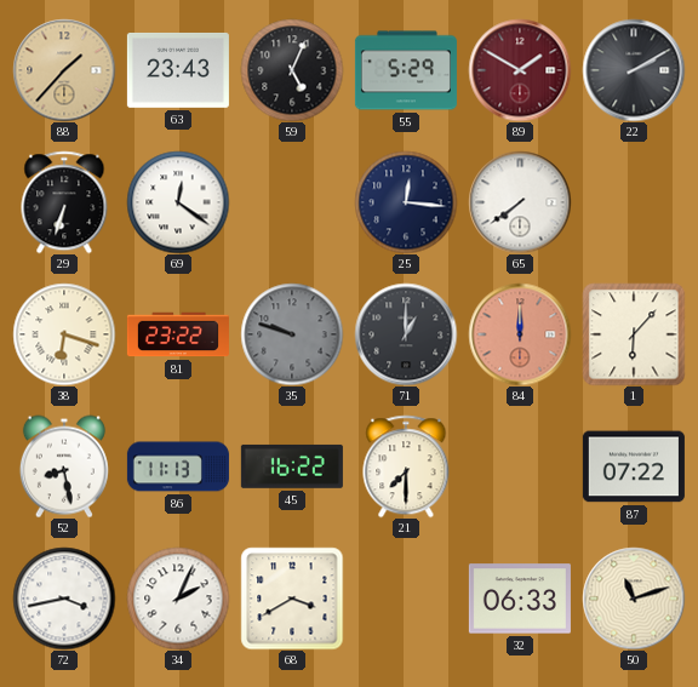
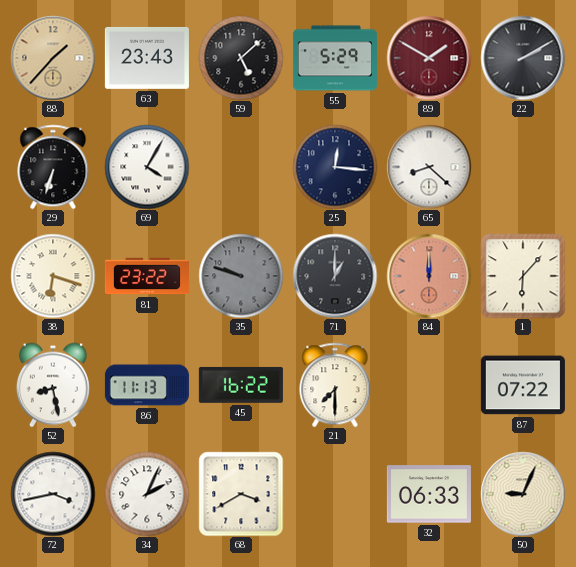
59: 5:04 -> 5:08 (241, 58)
69: 12:21 -> 4:05 (147, 167)
65: 7:39 -> 8:22 (429, 167)
50: 11:12 -> 9:04 (523, 494)
